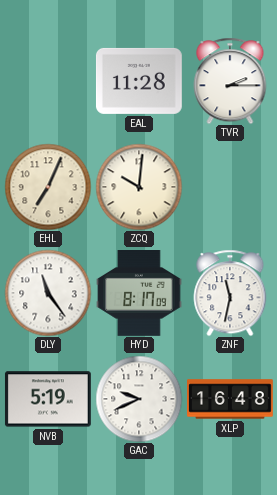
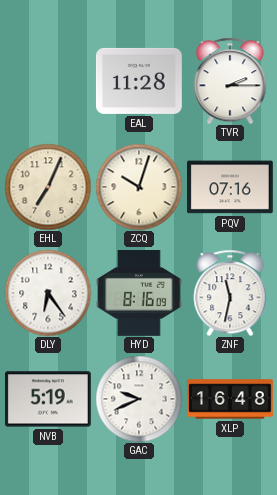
ZCQ: 10:01 -> 10:03 (139, 187)
PQV: none -> 07:16 (231, 187)
DLY: 11:24 -> 6:24 (48, 293)
HYD: 8:17 -> 8:16 (139, 294)
